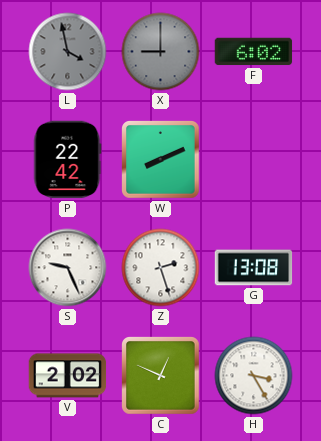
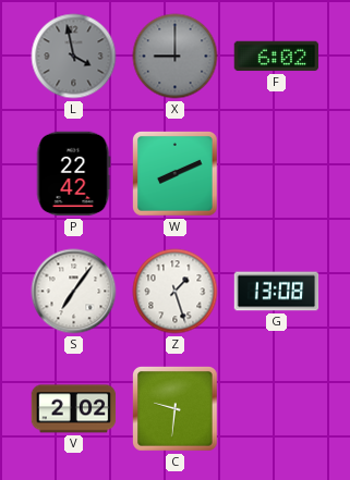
S: 9:26 -> 7:06 (74, 292)
Z: 2:27 -> 1:27 (176, 292)
C: 12:49 -> 9:31 (176, 409)
H: 3:25 -> none (254, 376)
